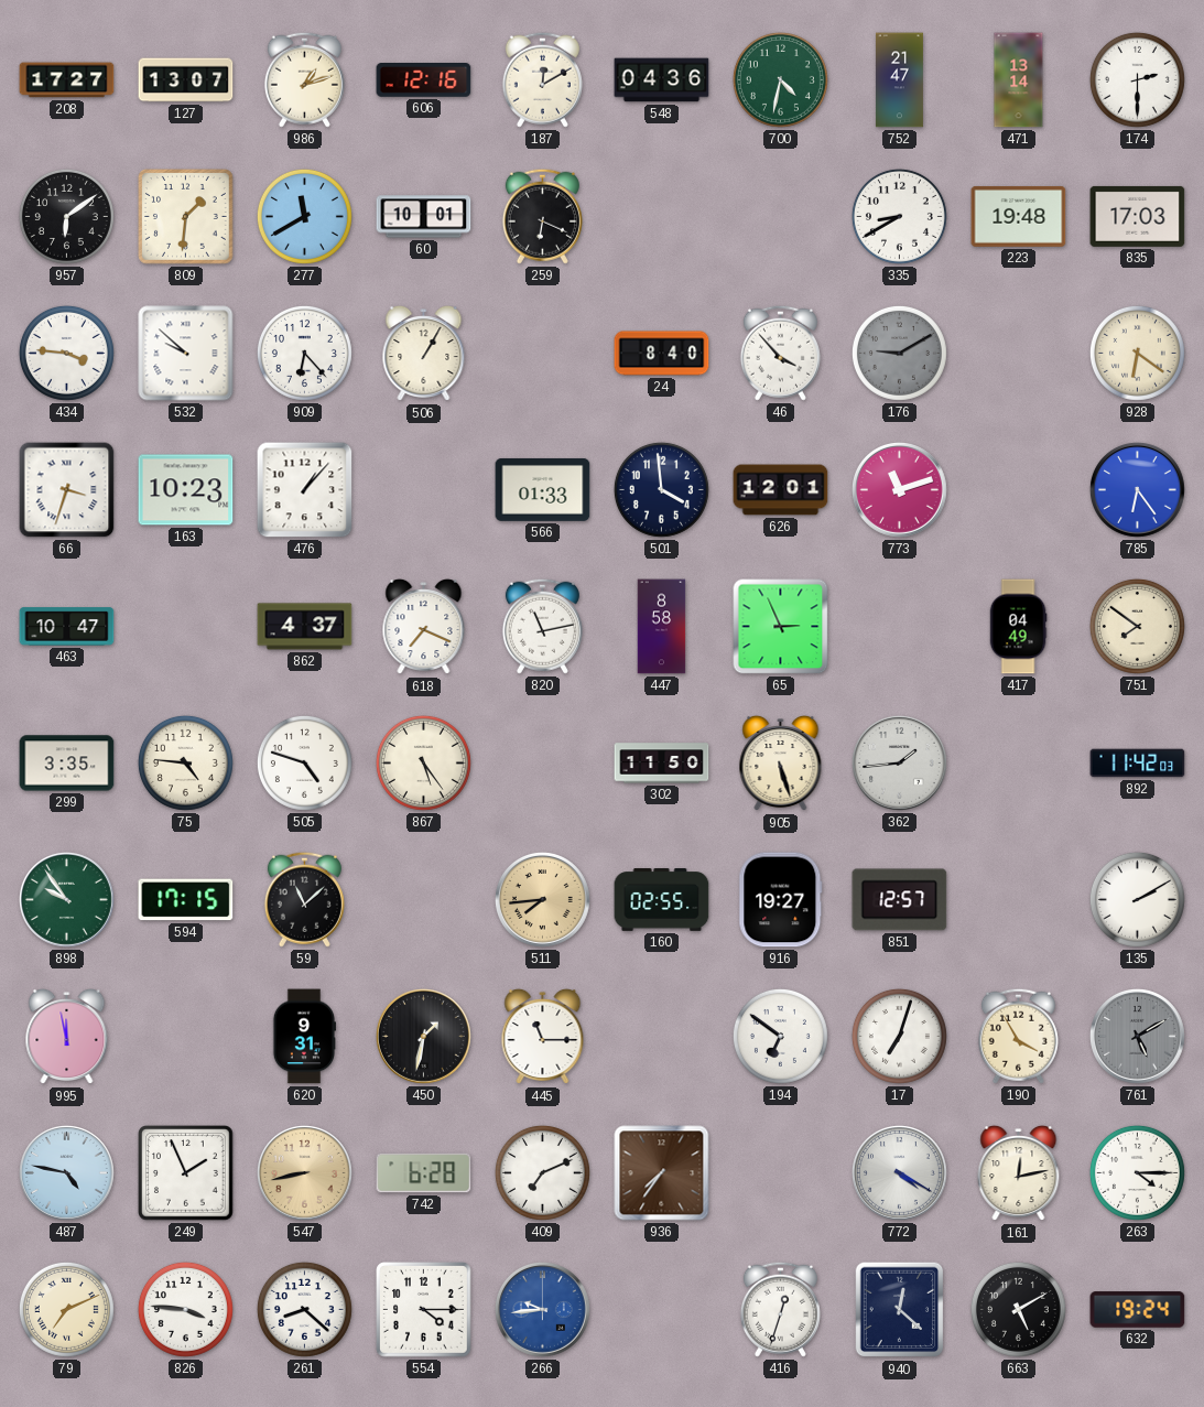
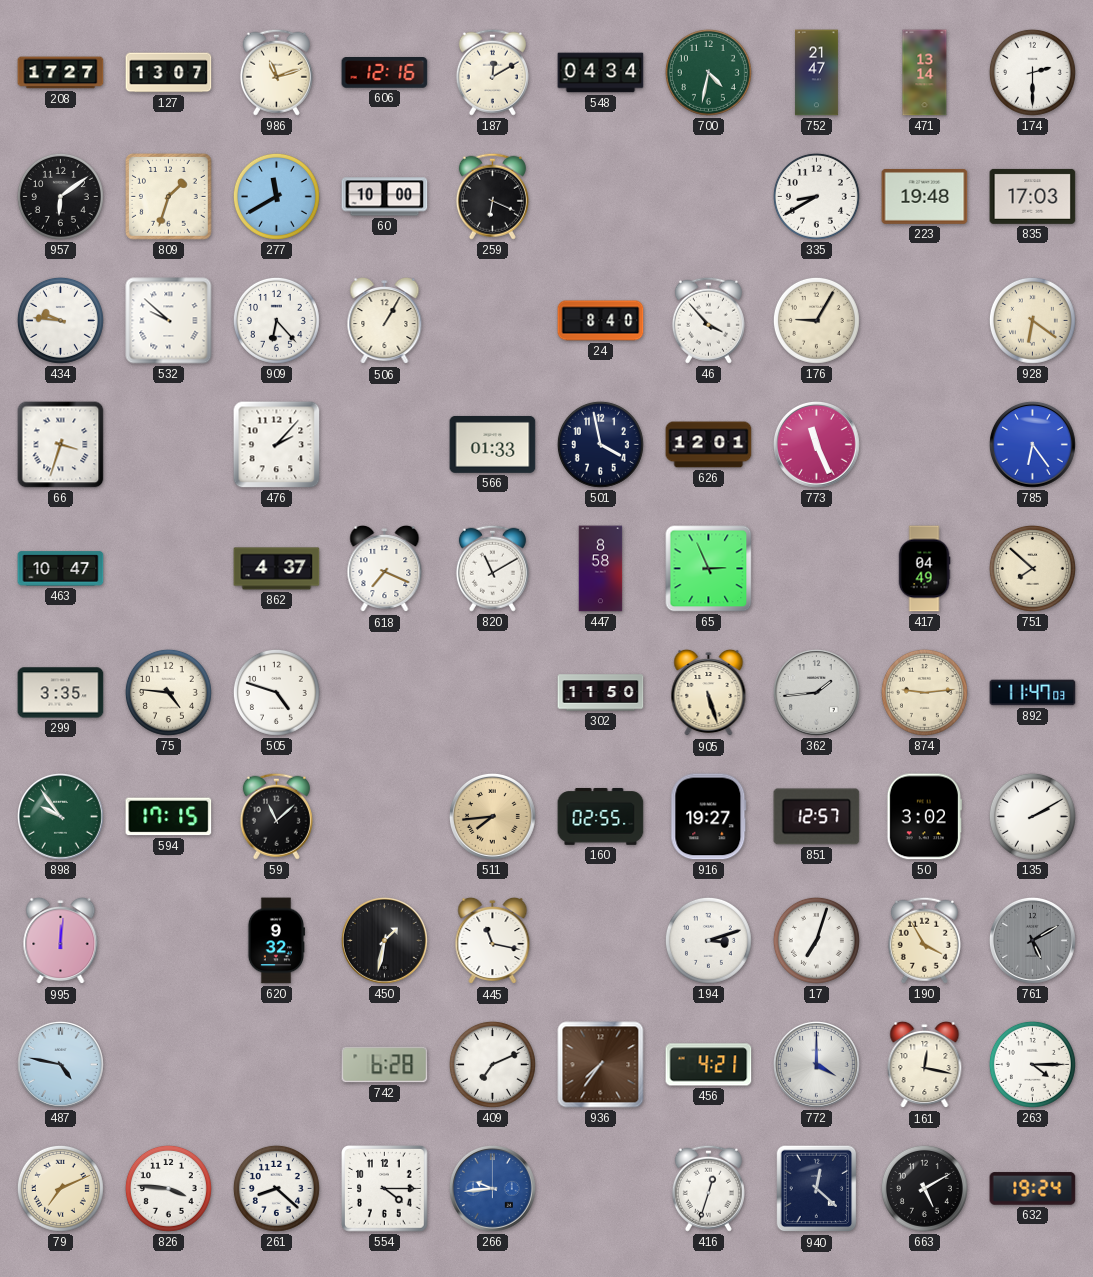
986: 1:12 -> 11:12 (276, 72)
548: 04:36 -> 04:34 (601, 73)
809: 1:31 -> 1:33 (169, 197)
60: 10:01 -> 10:00 (385, 197)
434: 3:46 -> 9:46 (60, 320)
176: 9:10 -> 9:05 (816, 320)
176 dial: grey -> cream (816, 320)
163: 10:23 -> none (186, 490)
476: 1:07 -> 2:07 (277, 445)
501: 3:59 -> 3:58 (600, 444)
773: 11:12 -> 11:26 (816, 444)
820: 11:13 -> 11:10 (492, 568)
751: 7:51 -> 7:52 (1032, 568)
867: 5:24 -> none (423, 762)
874: none -> 9:14 (924, 692)
892: 11:42 -> 11:47 (1033, 693)
50: none -> 3:02 (924, 817)
995: 11:58 -> 12:01 (61, 941)
620: 9:31 -> 9:32 (275, 941)
445: 11:15 -> 11:17 (493, 941)
194: 6:51 -> 3:12 (708, 940)
249: 1:56 -> none (186, 1173)
547: 8:43 -> none (304, 1172)
456: none -> 4:21 (709, 1065)
772: 4:20 -> 4:00 (816, 1064)
161: 12:13 -> 12:17 (925, 1065)
